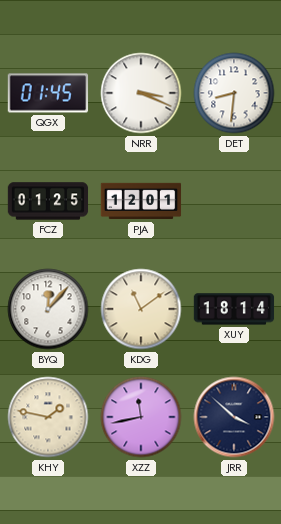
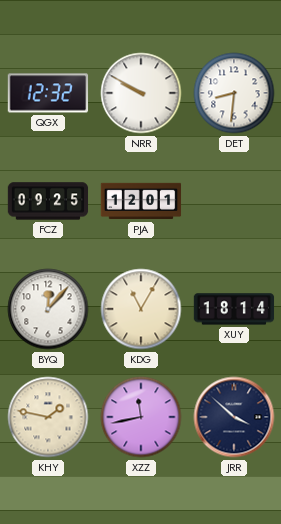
QGX: 01:45 -> 12:32 (48, 93)
NRR: 3:19 -> 9:50 (141, 93)
FCZ: 01:25 -> 09:25 (48, 201)
KDG: 11:09 -> 11:05 (141, 309)
